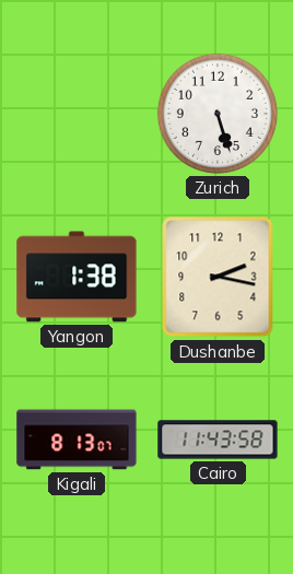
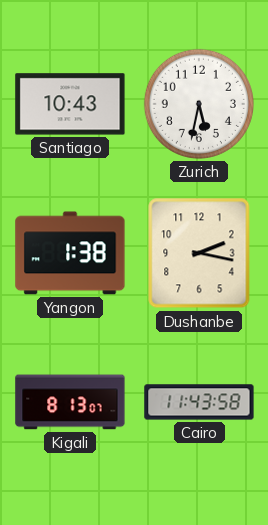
Santiago: none -> 10:43 (70, 104)
Zurich: 5:27 -> 5:32 (199, 104)
